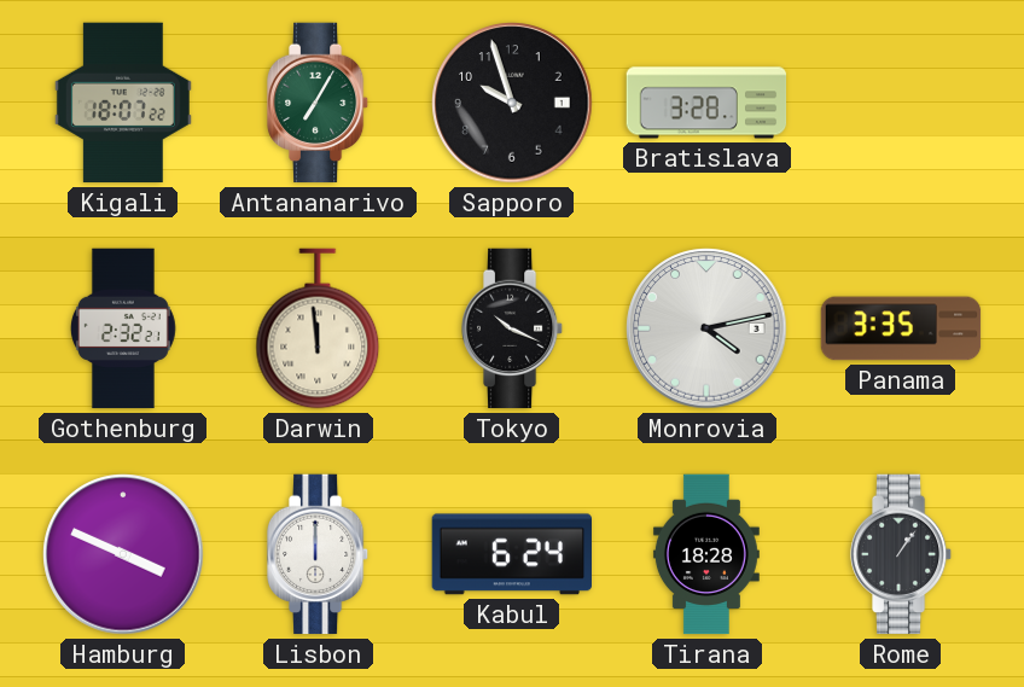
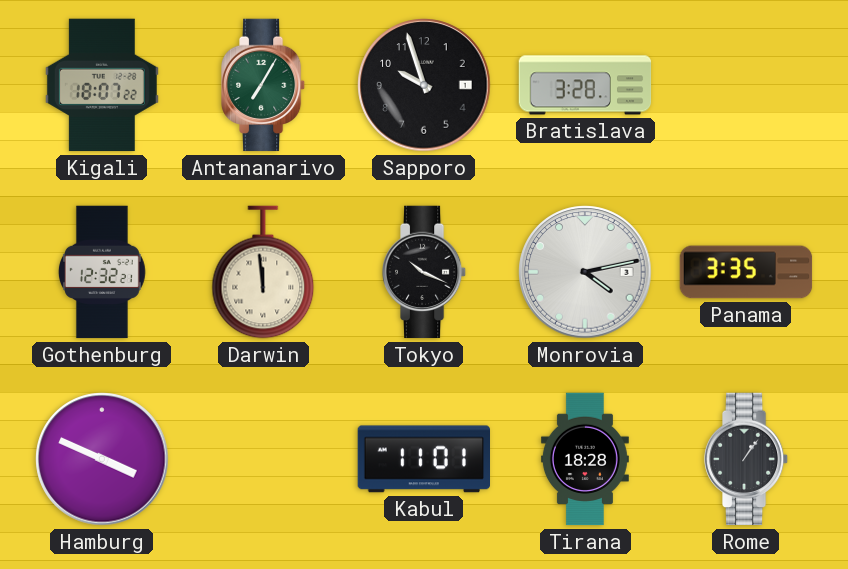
Gothenburg: 2:32 -> 12:32 (102, 272)
Lisbon: 12:00 -> none (318, 554)
Kabul: 6:24 -> 11:01 (423, 459)
